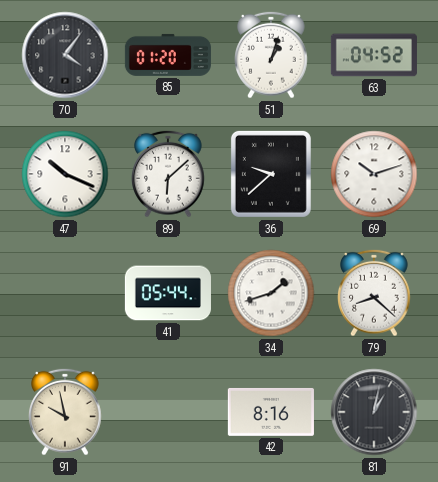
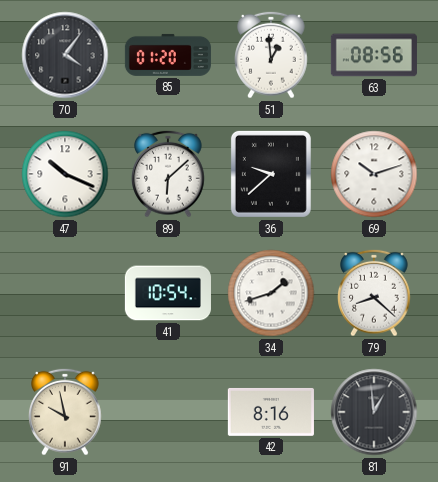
51: 1:03 -> 12:59 (272, 55)
63: 04:52 -> 08:56 (374, 55)
41: 05:44 -> 10:54 (168, 293)
81: 1:02 -> 12:59 (374, 412)
